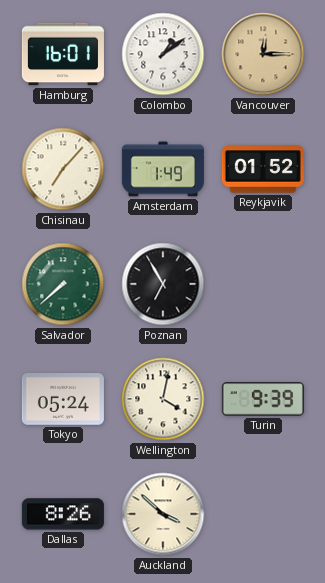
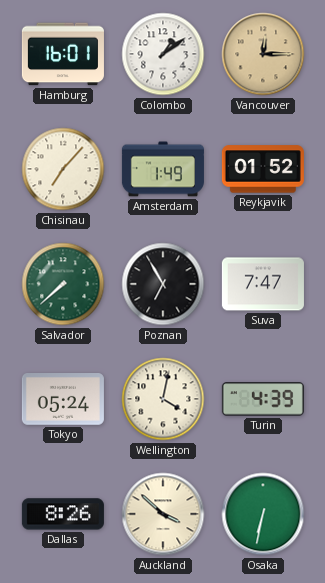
Suva: none -> 7:47 (263, 284)
Turin: 9:39 -> 4:39 (263, 399)
Osaka: none -> 6:32 (263, 514)
